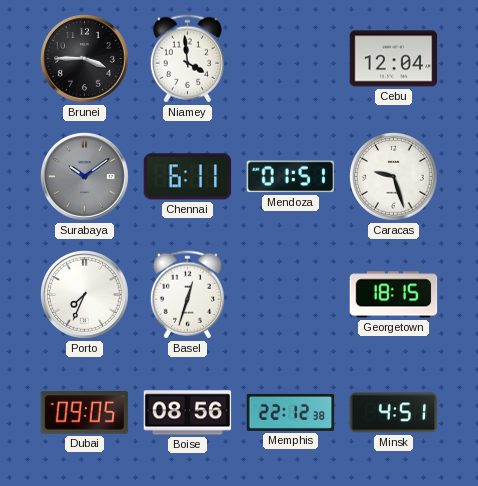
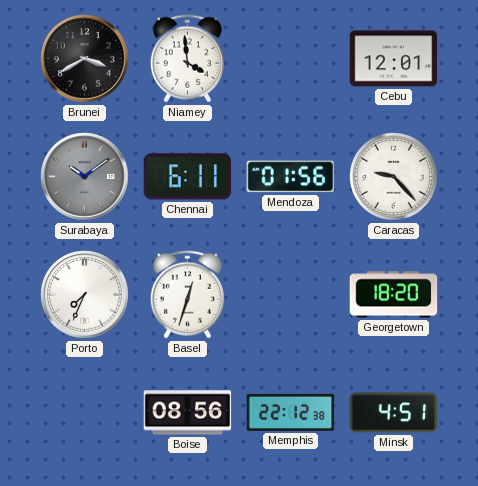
Brunei: 3:45 -> 3:40 (85, 59)
Cebu: 12:04 -> 12:01 (394, 59)
Mendoza: 01:51 -> 01:56 (291, 177)
Caracas: 9:27 -> 9:23 (394, 177)
Georgetown: 18:15 -> 18:20 (394, 295)
Dubai: 09:05 -> none (85, 413)
